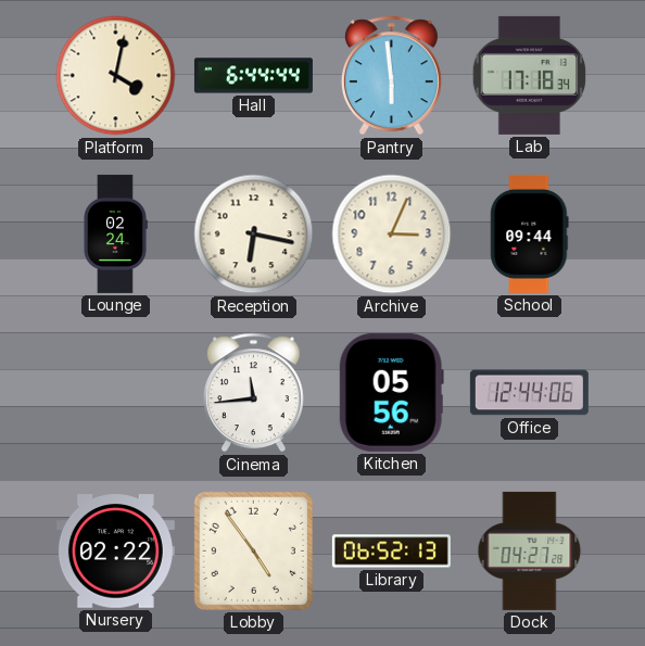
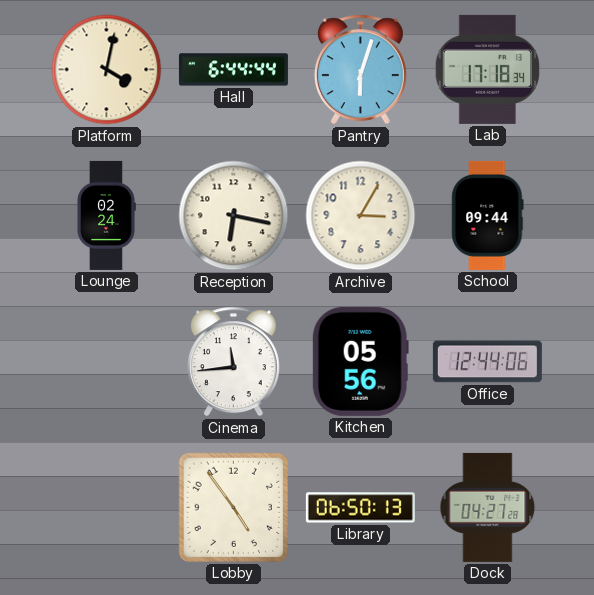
Pantry: 5:59 -> 6:03 (360, 70)
Archive: 3:04 -> 3:05 (361, 216)
Nursery: 02:22 -> none (115, 552)
Library: 06:52 -> 06:50 (360, 508)
